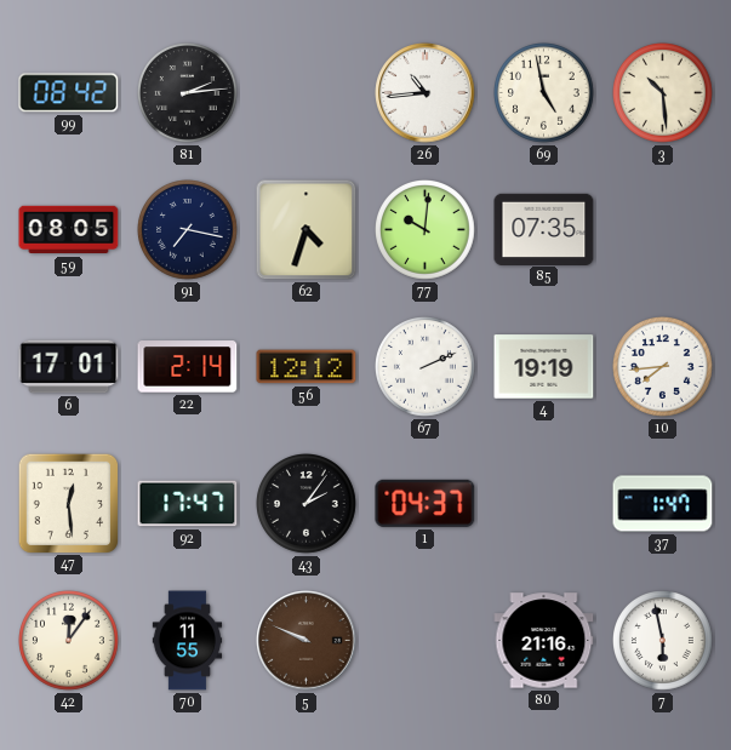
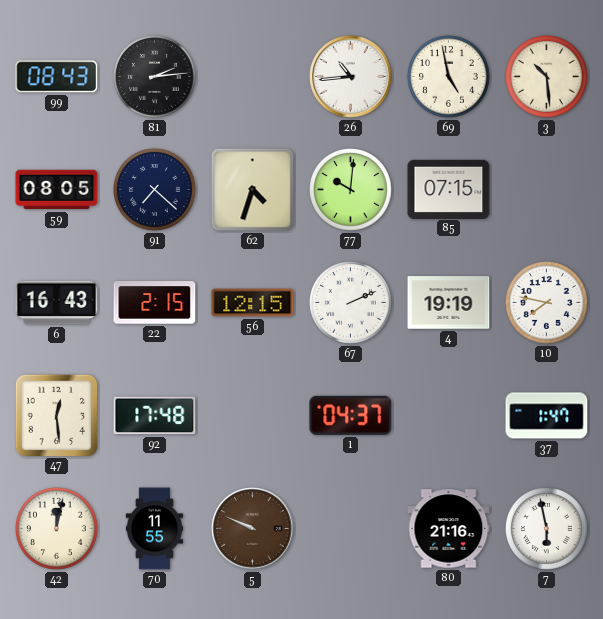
99: 08:42 -> 08:43 (57, 77)
91: 7:17 -> 7:22 (155, 190)
85: 07:35 -> 07:15 (449, 189)
6: 17:01 -> 16:43 (57, 303)
22: 2:14 -> 2:15 (155, 303)
56: 12:12 -> 12:15 (253, 303)
10: 7:44 -> 7:47 (547, 303)
92: 17:47 -> 17:48 (155, 416)
43: 2:06 -> none (307, 504)
42: 12:06 -> 12:02 (57, 529)
